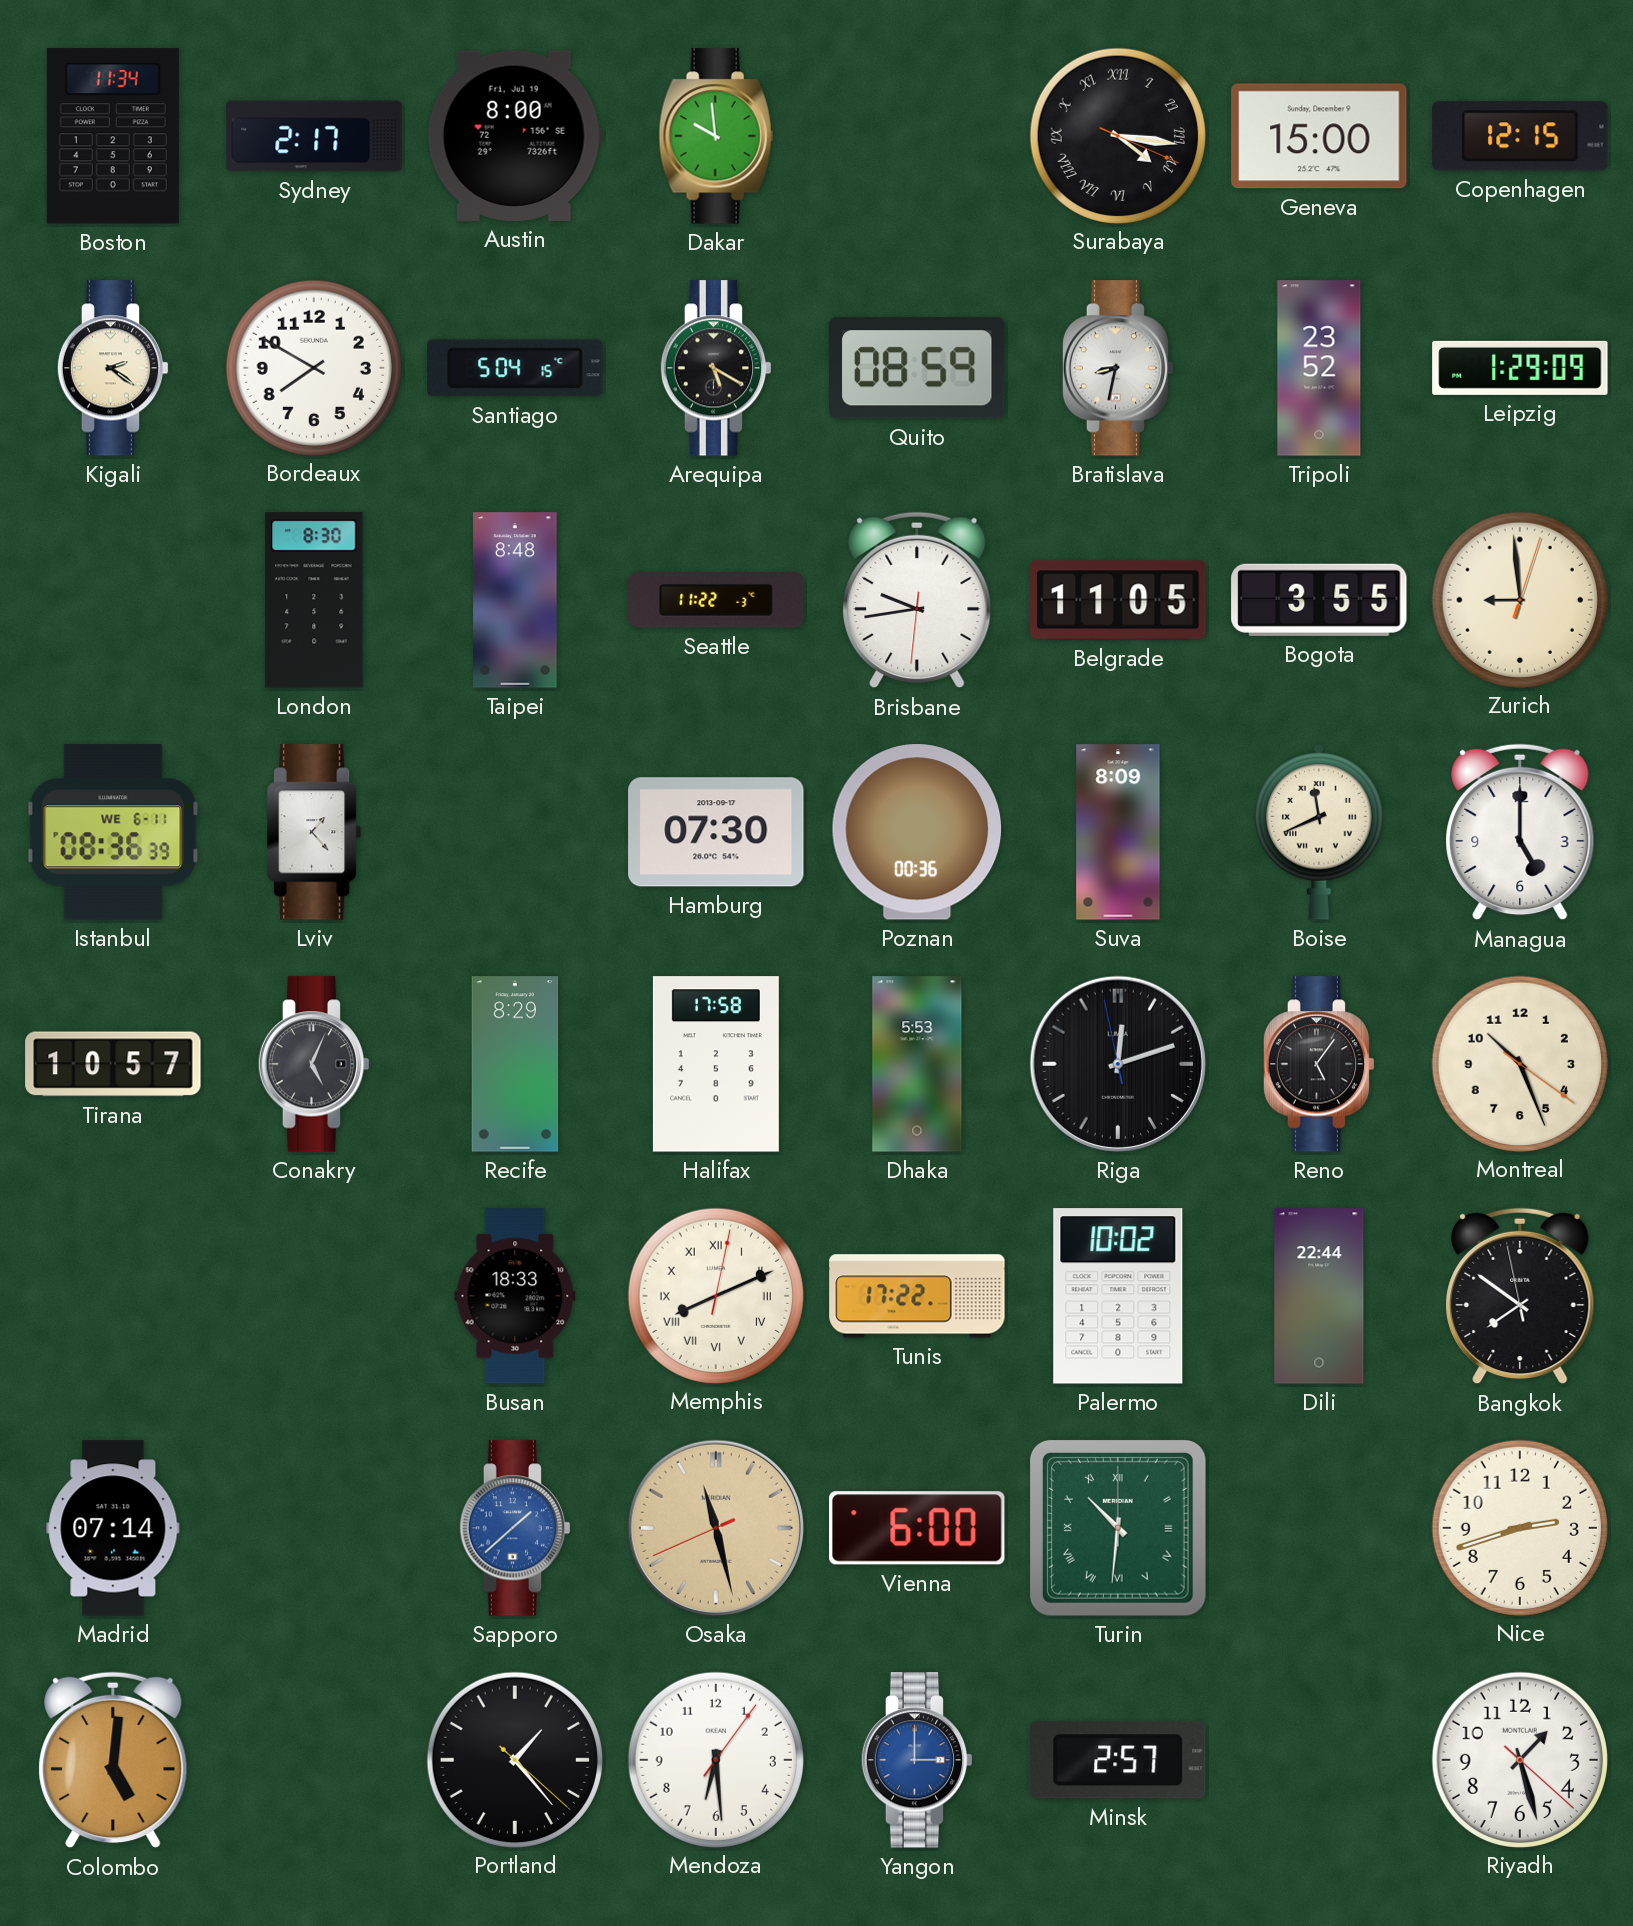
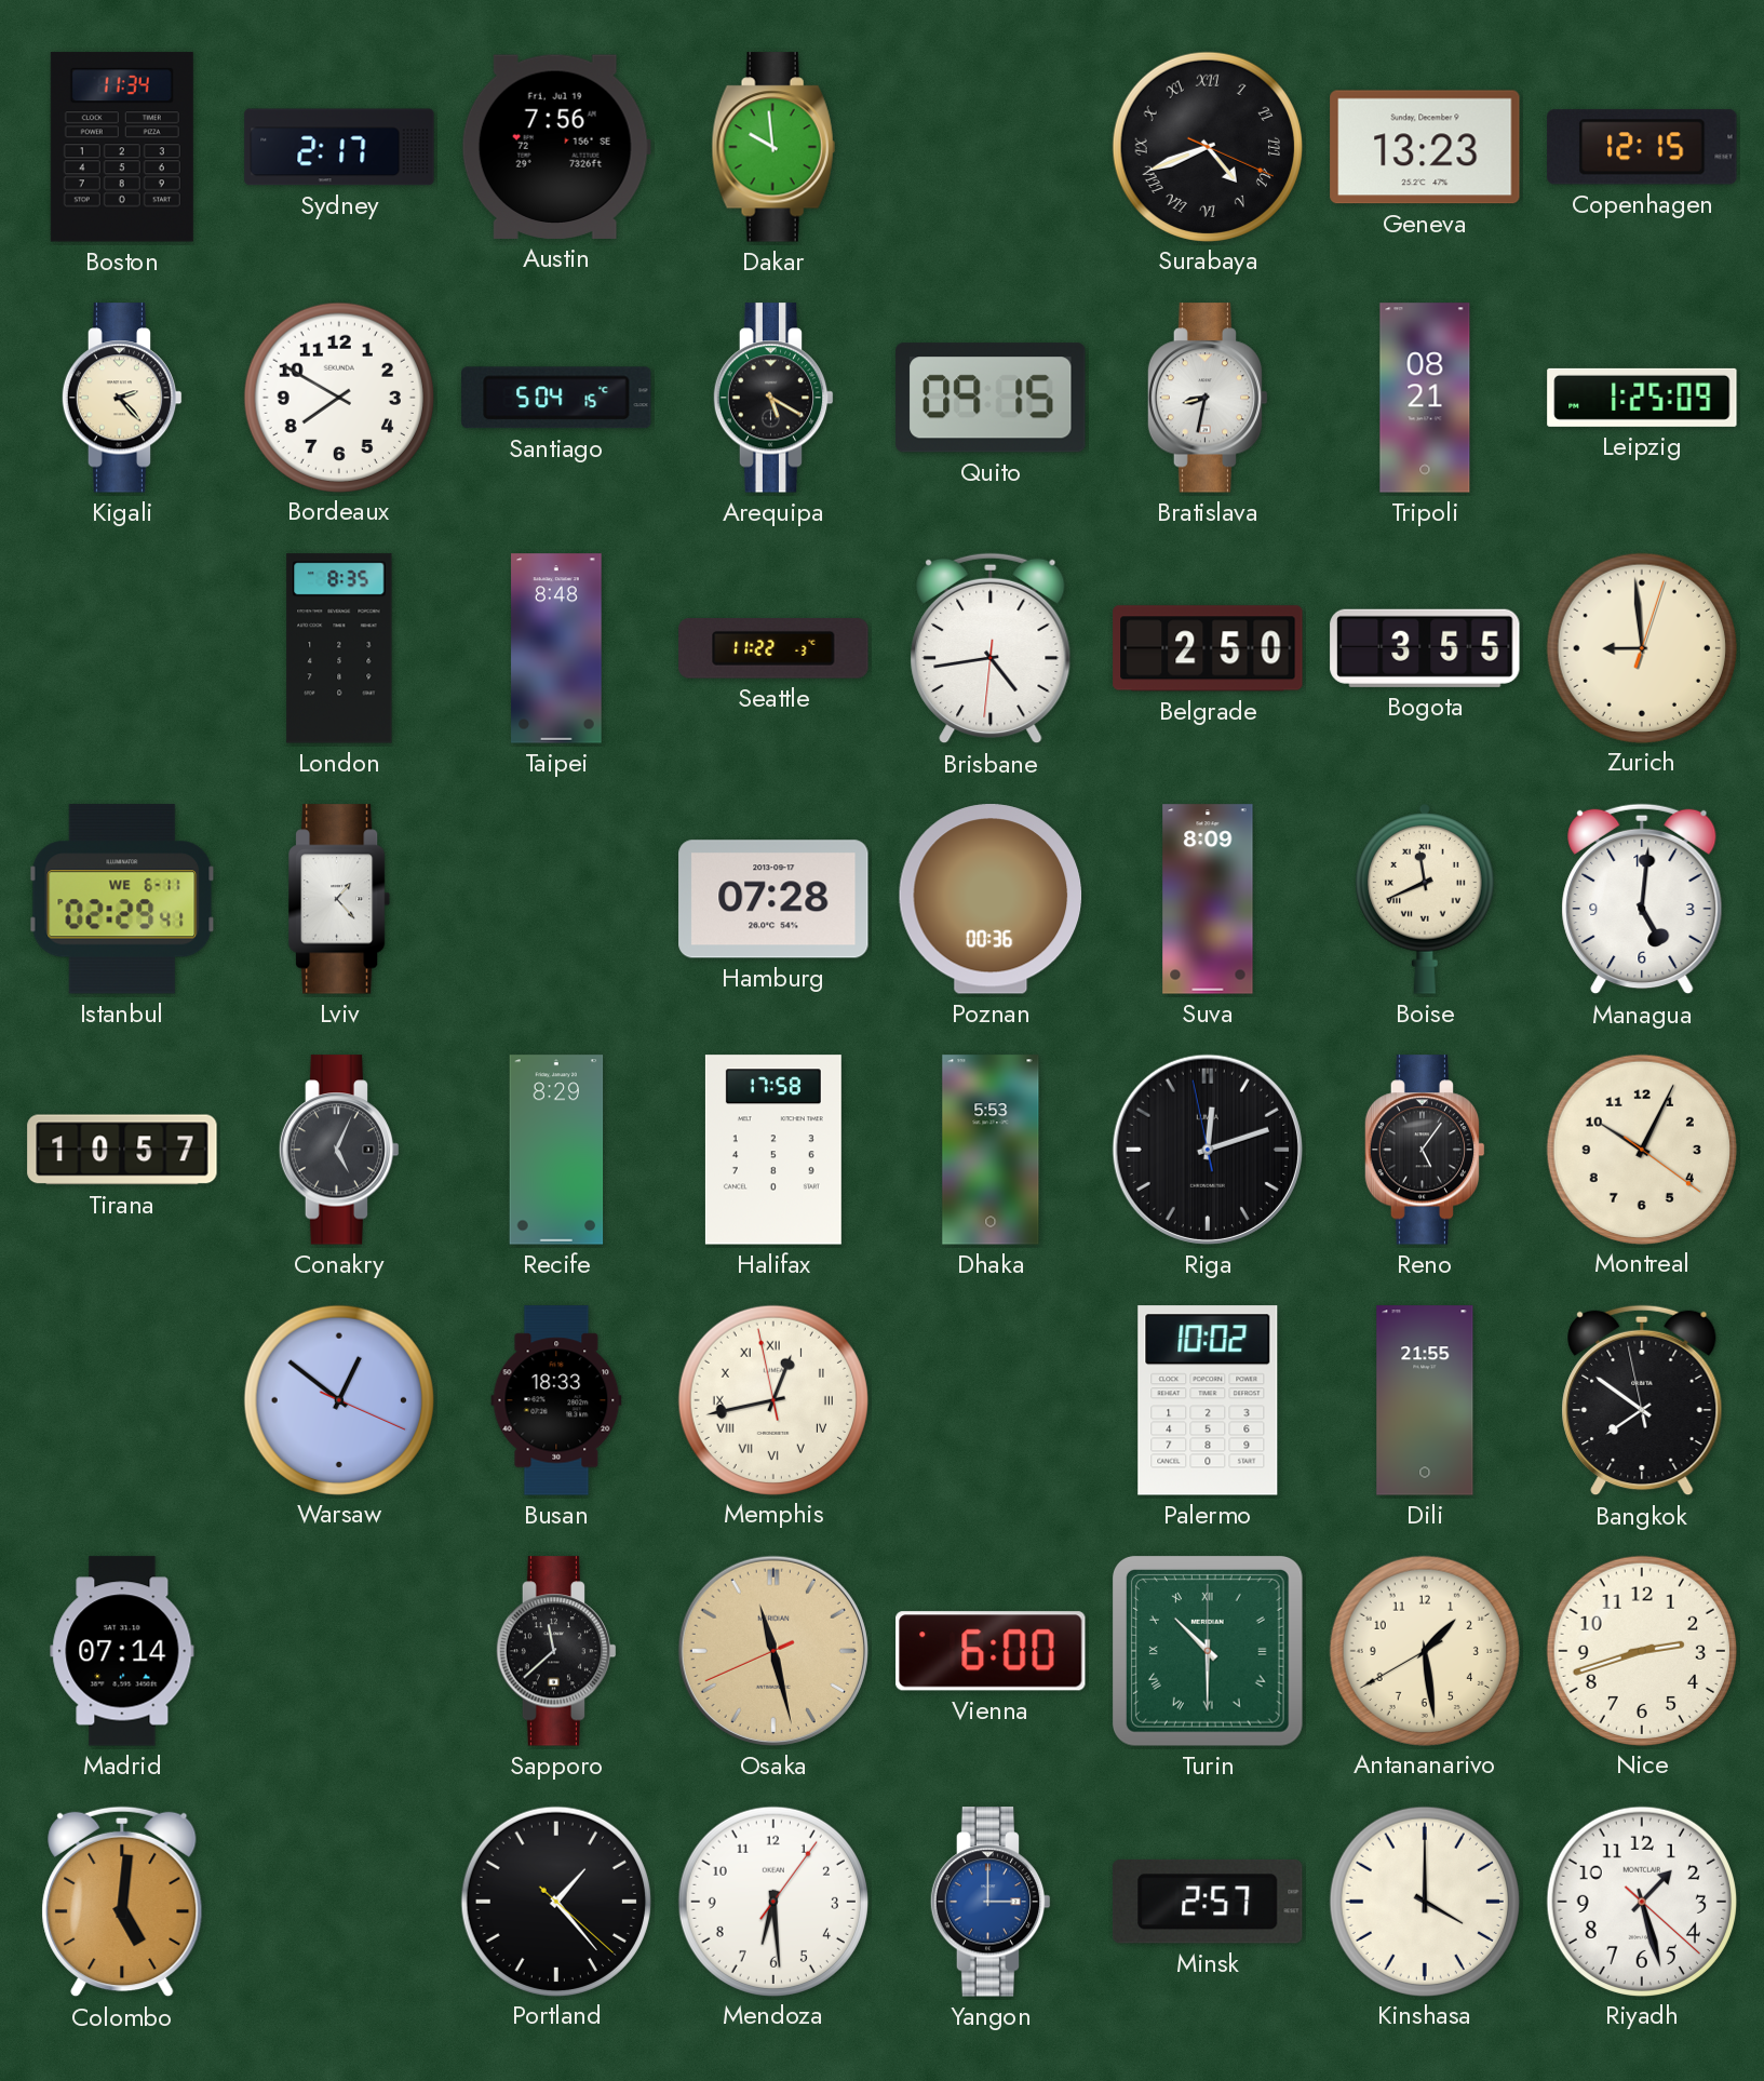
Austin: 8:00 -> 7:56 (556, 147)
Surabaya: 4:16 -> 4:41 (1207, 146)
Geneva: 15:00 -> 13:23 (1425, 147)
Kigali: 2:21 -> 2:23 (122, 398)
Quito: 08:59 -> 09:15 (991, 398)
Tripoli: 23:52 -> 08:21 (1425, 398)
Leipzig: 1:29 -> 1:25 (1642, 398)
London: 8:30 -> 8:35 (339, 648)
Brisbane: 9:43 -> 4:43 (991, 648)
Belgrade: 11:05 -> 2:50 (1208, 648)
Istanbul: 08:36 -> 02:29 (122, 899)
Hamburg: 07:30 -> 07:28 (773, 899)
Managua: 5:00 -> 5:01 (1642, 899)
Montreal: 10:26 -> 10:04 (1641, 1149)
Warsaw: none -> 12:51 (338, 1399)
Memphis: 8:11 -> 12:42 (772, 1399)
Tunis: 17:22 -> none (917, 1296)
Dili: 22:44 -> 21:55 (1425, 1400)
Sapporo: 1:38 -> 11:38 (556, 1651)
Sapporo dial: blue -> black (556, 1651)
Turin: 10:31 -> 10:30 (1208, 1651)
Antananarivo: none -> 1:28 (1424, 1650)
Kinshasa: none -> 4:00 (1424, 1901)
